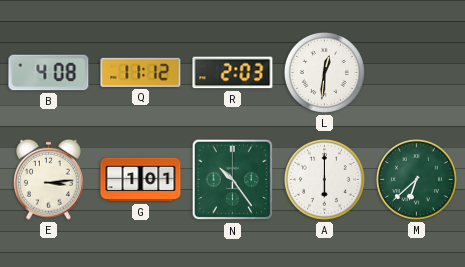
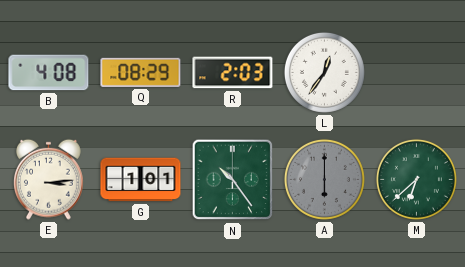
Q: 11:12 -> 08:29 (141, 72)
L: 12:31 -> 12:36 (324, 72)
A dial: white -> grey (324, 179)
